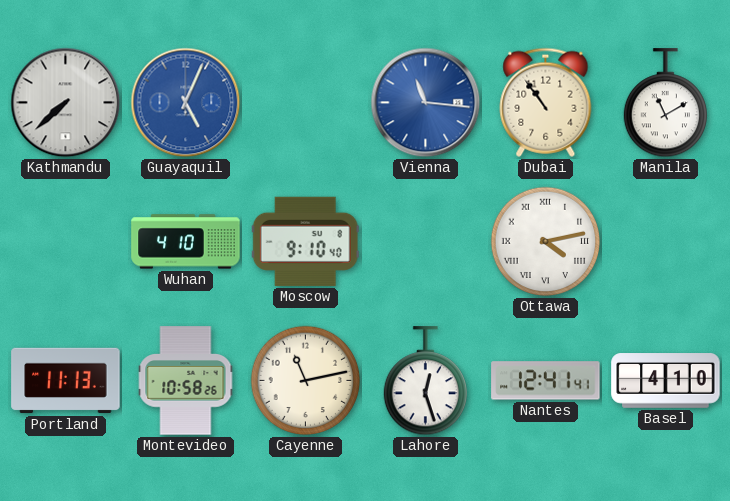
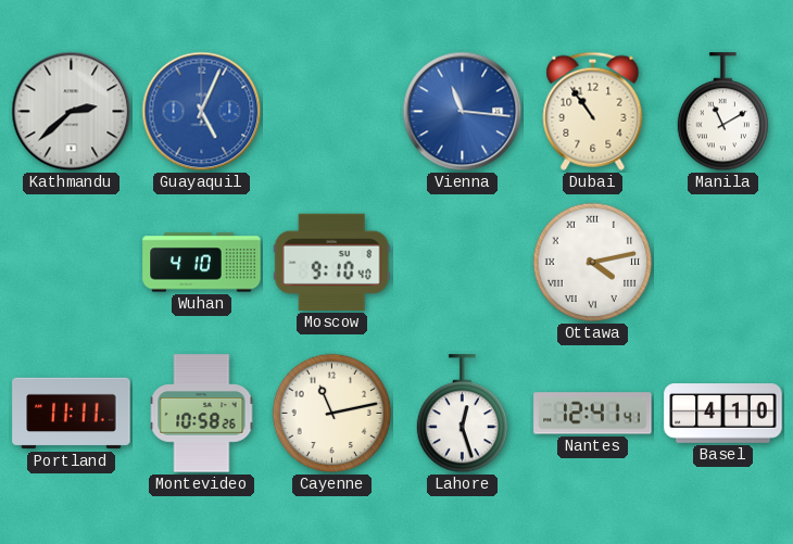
Kathmandu: 7:38 -> 2:38 (72, 112)
Portland: 11:13 -> 11:11 (72, 414)
